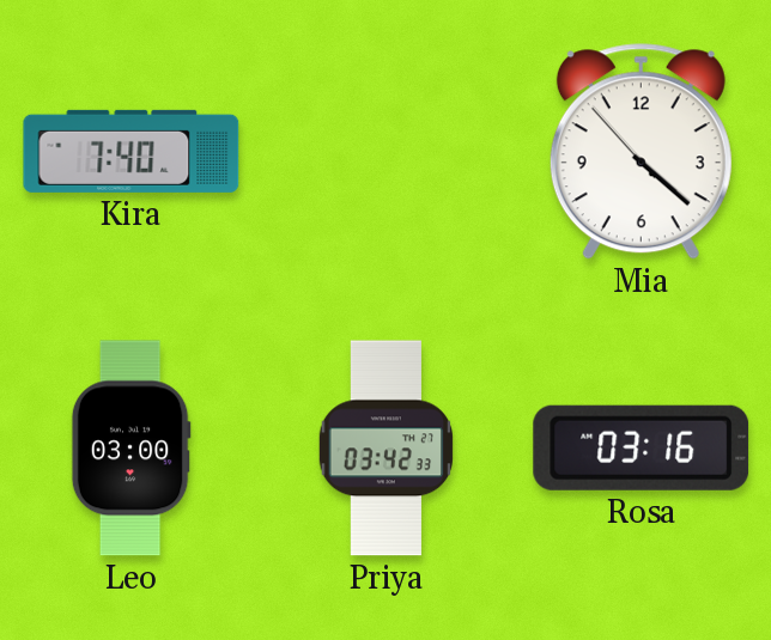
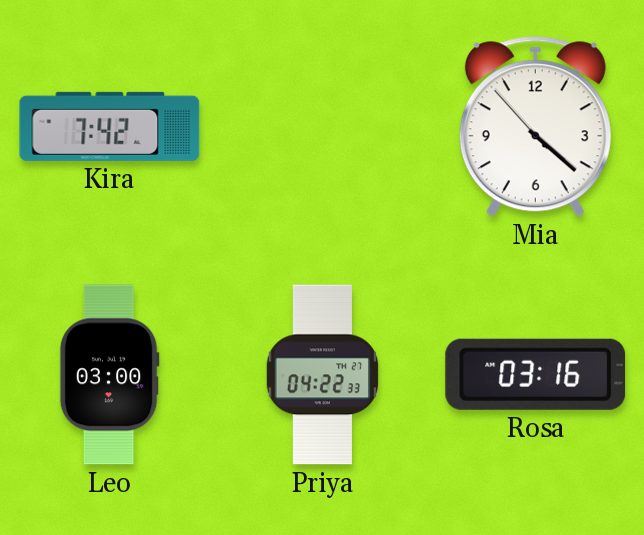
Kira: 7:40 -> 7:42 (110, 126)
Priya: 03:42 -> 04:22 (323, 375)
